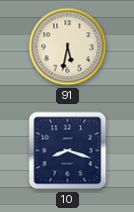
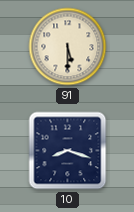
91: 5:32 -> 5:30 (68, 47)
